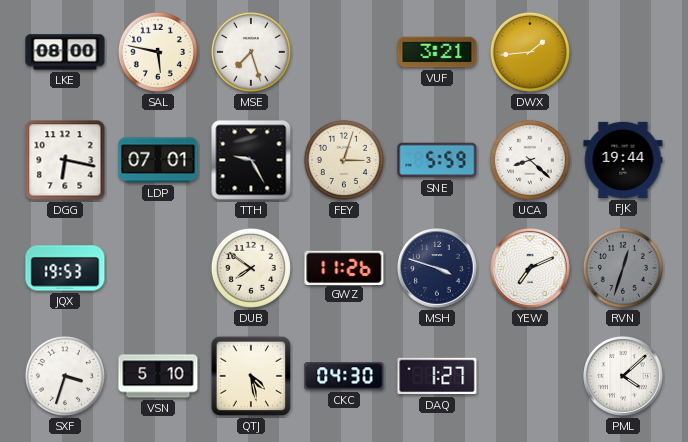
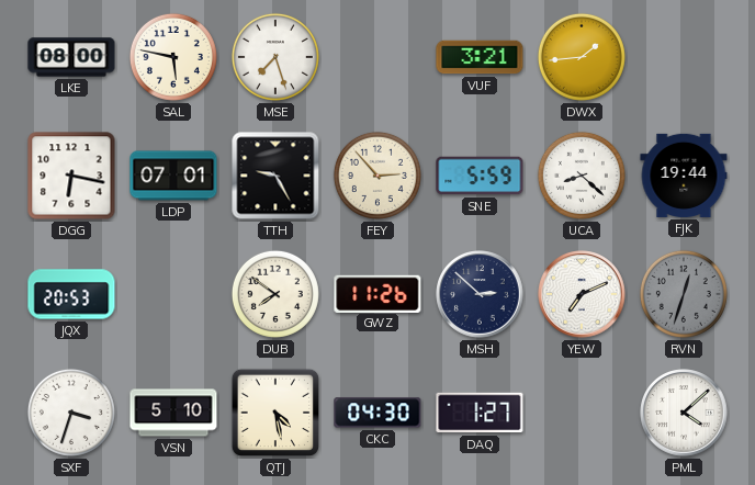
FEY: 3:03 -> 2:53 (377, 176)
JQX: 19:53 -> 20:53 (71, 294)
MSH: 3:48 -> 2:52 (480, 294)
